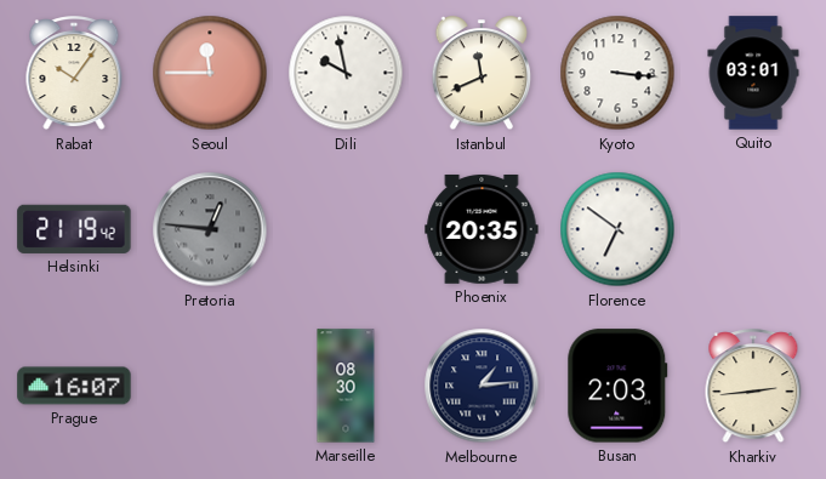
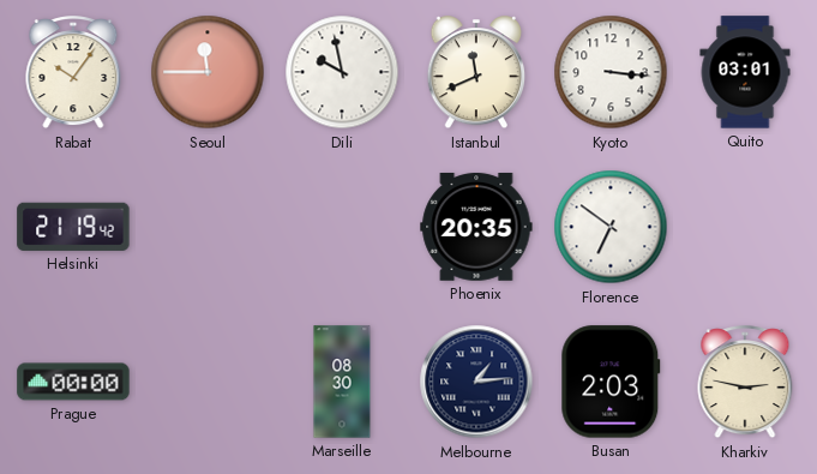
Pretoria: 12:46 -> none (210, 229)
Prague: 16:07 -> 00:00 (73, 382)
Kharkiv: 2:44 -> 2:47 (745, 383)
